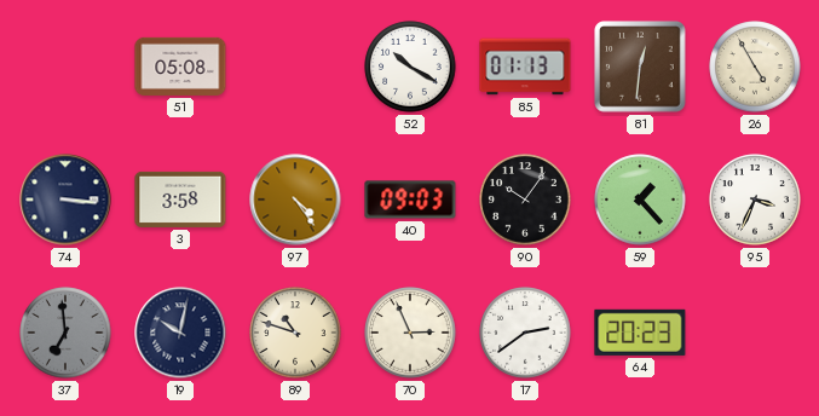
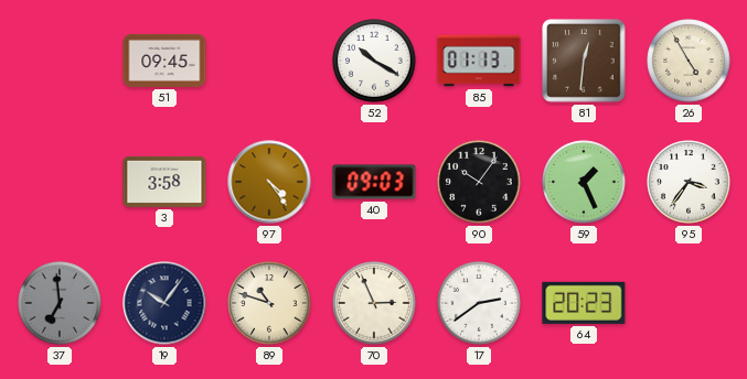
51: 05:08 -> 09:45 (164, 61)
74: 3:16 -> none (65, 200)
59: 1:23 -> 1:26 (584, 182)
95: 3:34 -> 3:36 (689, 182)
19: 10:02 -> 10:06 (164, 303)
